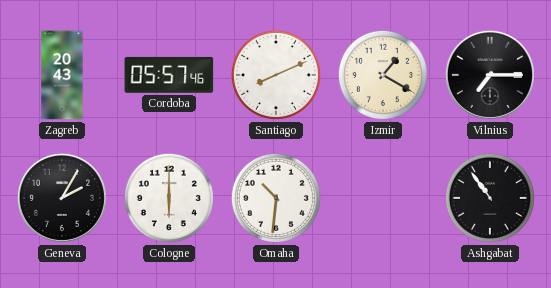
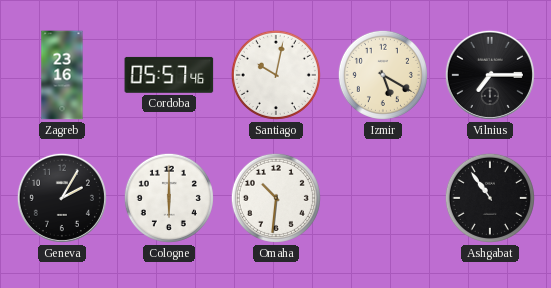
Zagreb: 20:43 -> 23:16 (62, 75)
Santiago: 8:11 -> 10:02 (276, 75)
Izmir: 1:20 -> 5:20 (383, 75)
